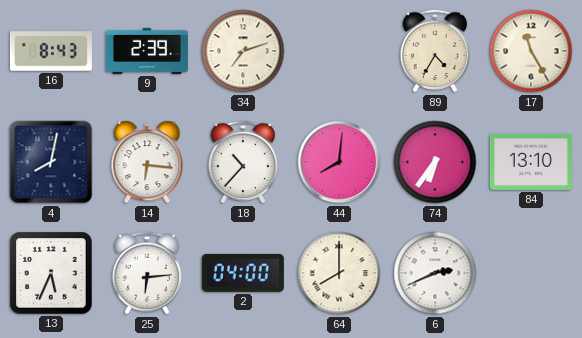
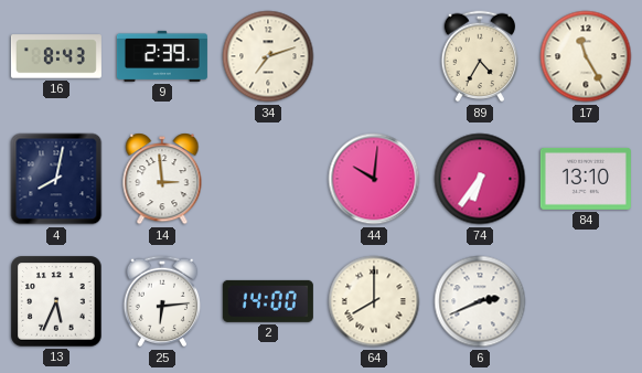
14: 6:16 -> 2:59 (162, 179)
18: 10:37 -> none (243, 162)
44: 8:01 -> 10:01 (374, 179)
2: 04:00 -> 14:00 (268, 301)
